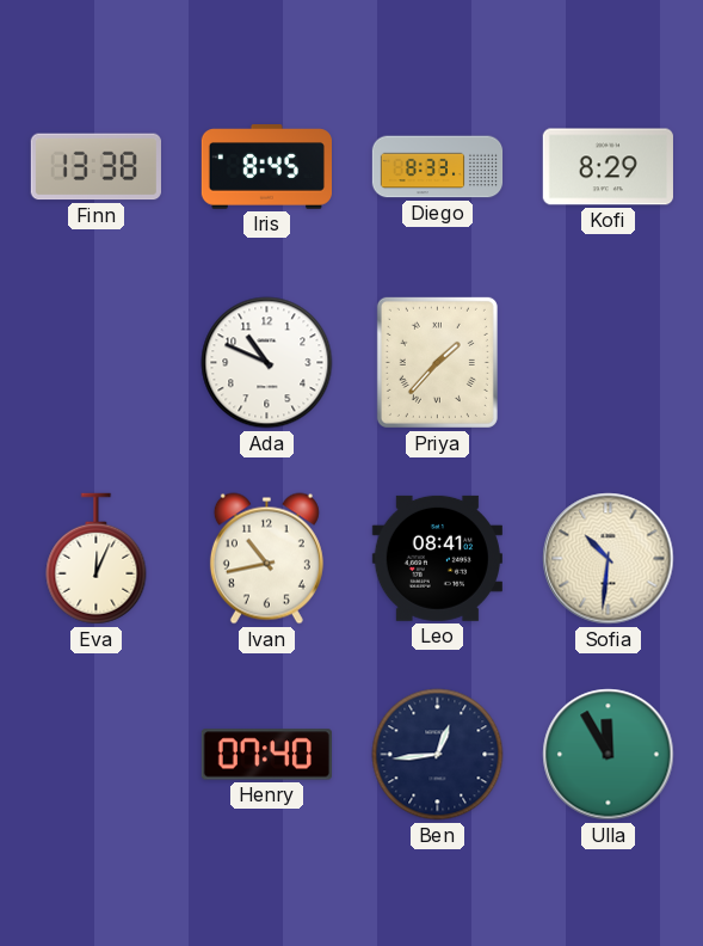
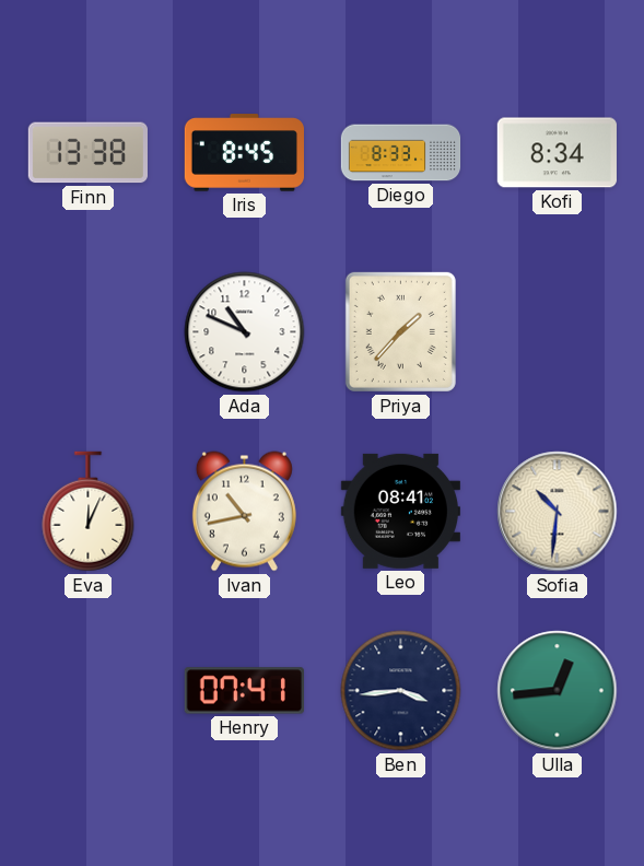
Kofi: 8:29 -> 8:34 (557, 153)
Henry: 07:40 -> 07:41 (244, 691)
Ben: 12:44 -> 3:44 (401, 691)
Ulla: 11:55 -> 12:44 (558, 691)
